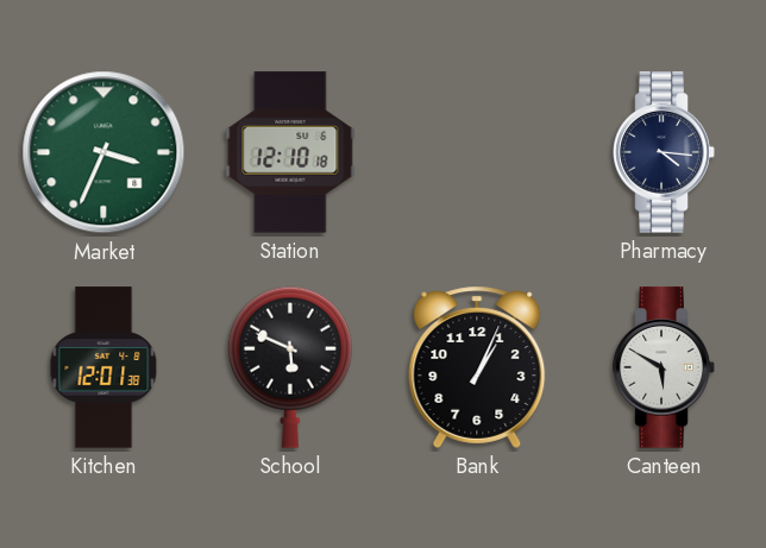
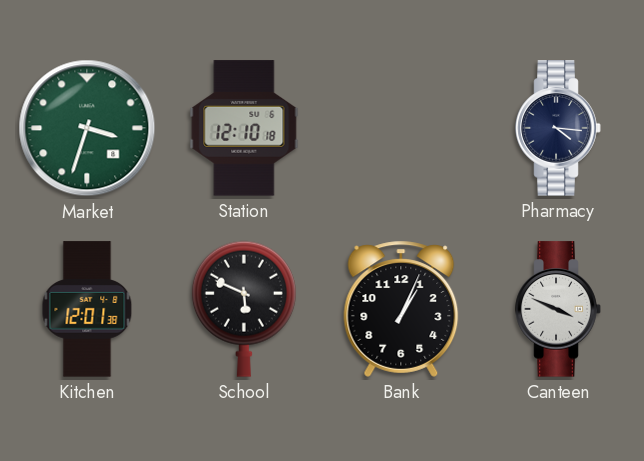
Market: 3:34 -> 3:33 (87, 128)
Canteen: 5:50 -> 3:49 (558, 309)
